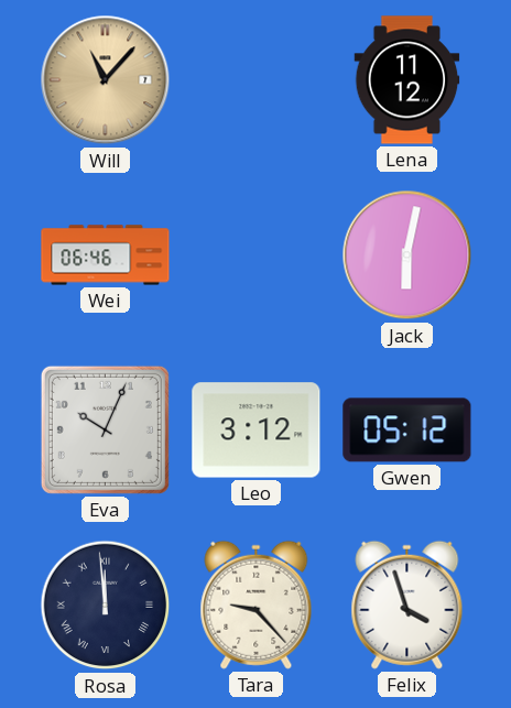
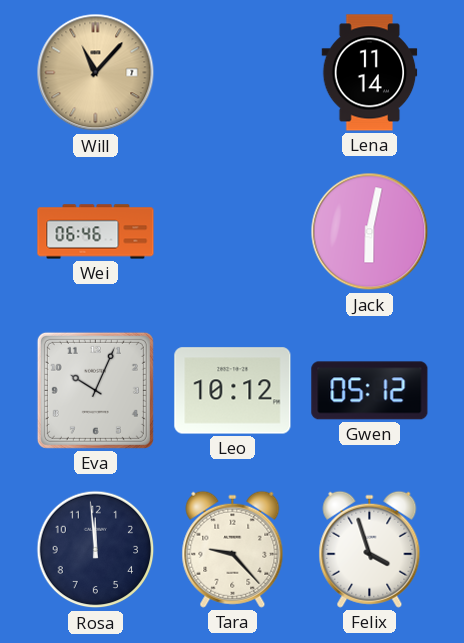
Lena: 11:12 -> 11:14 (370, 73)
Leo: 3:12 -> 10:12 (233, 391)
Rosa numerals: Roman -> Arabic (96, 550)
